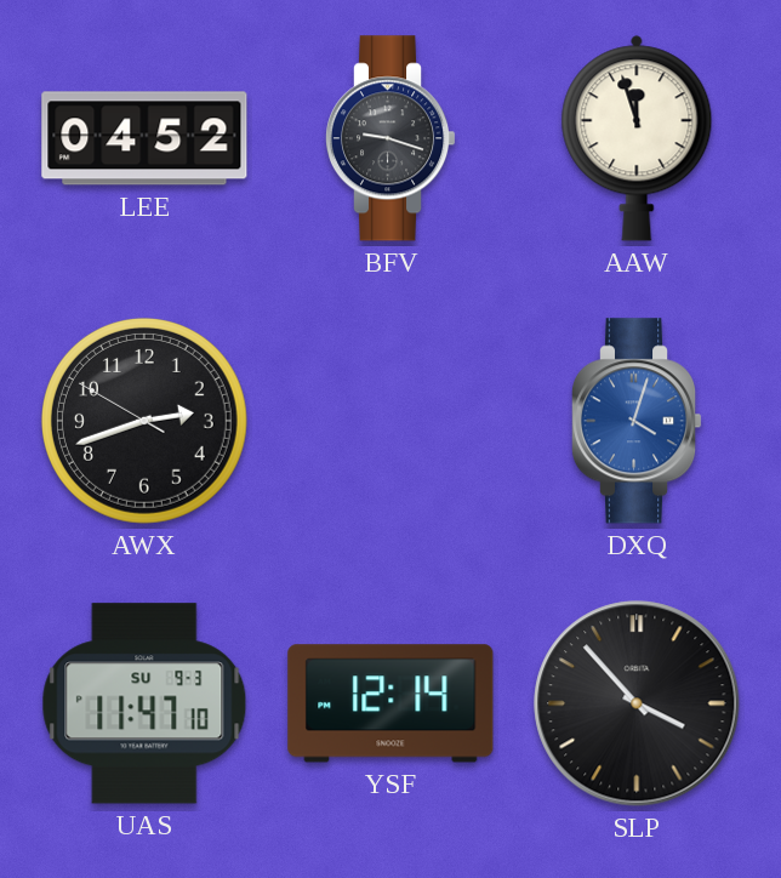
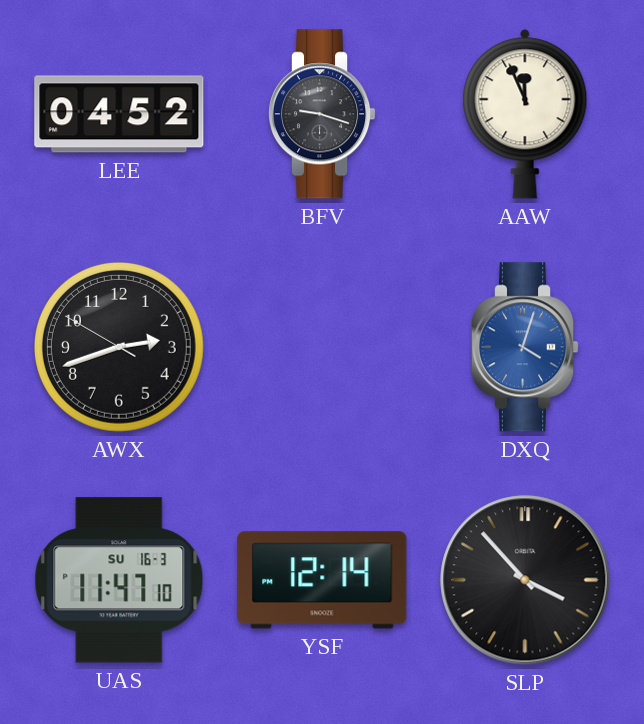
AAW: 11:57 -> 11:56 (525, 114)
UAS date: SU 9-3 -> SU 16-3 (119, 580)
